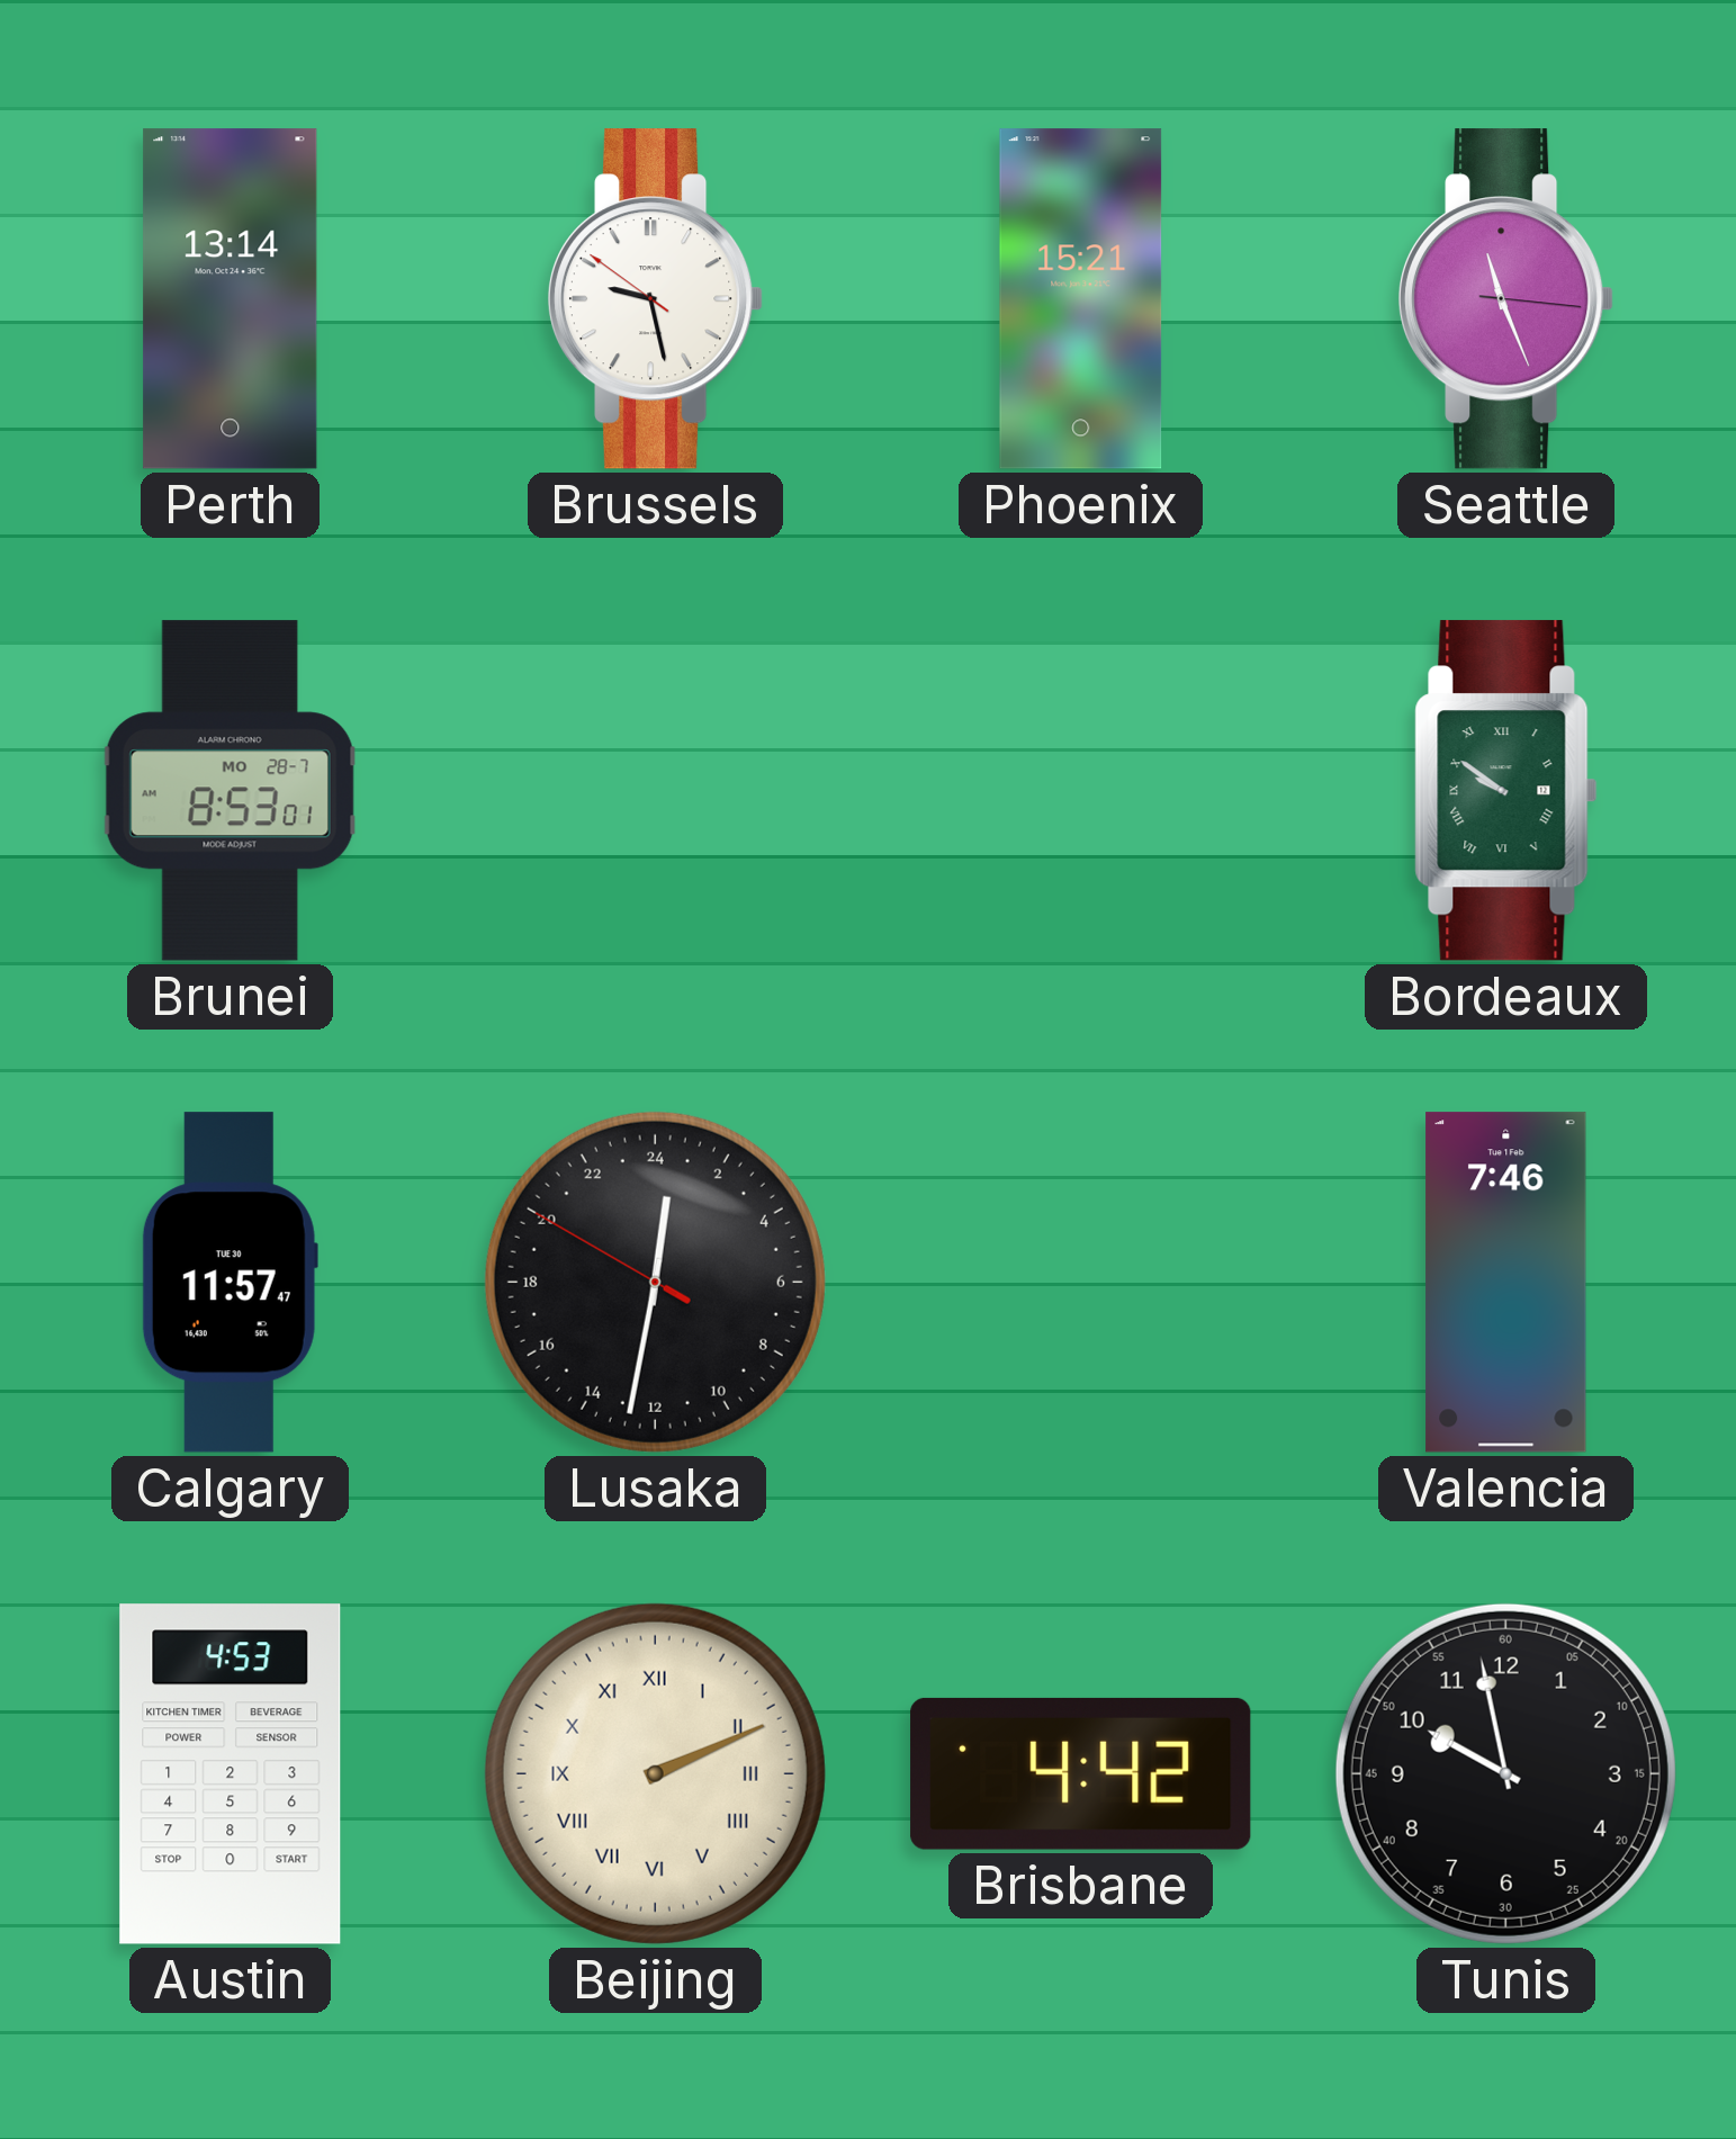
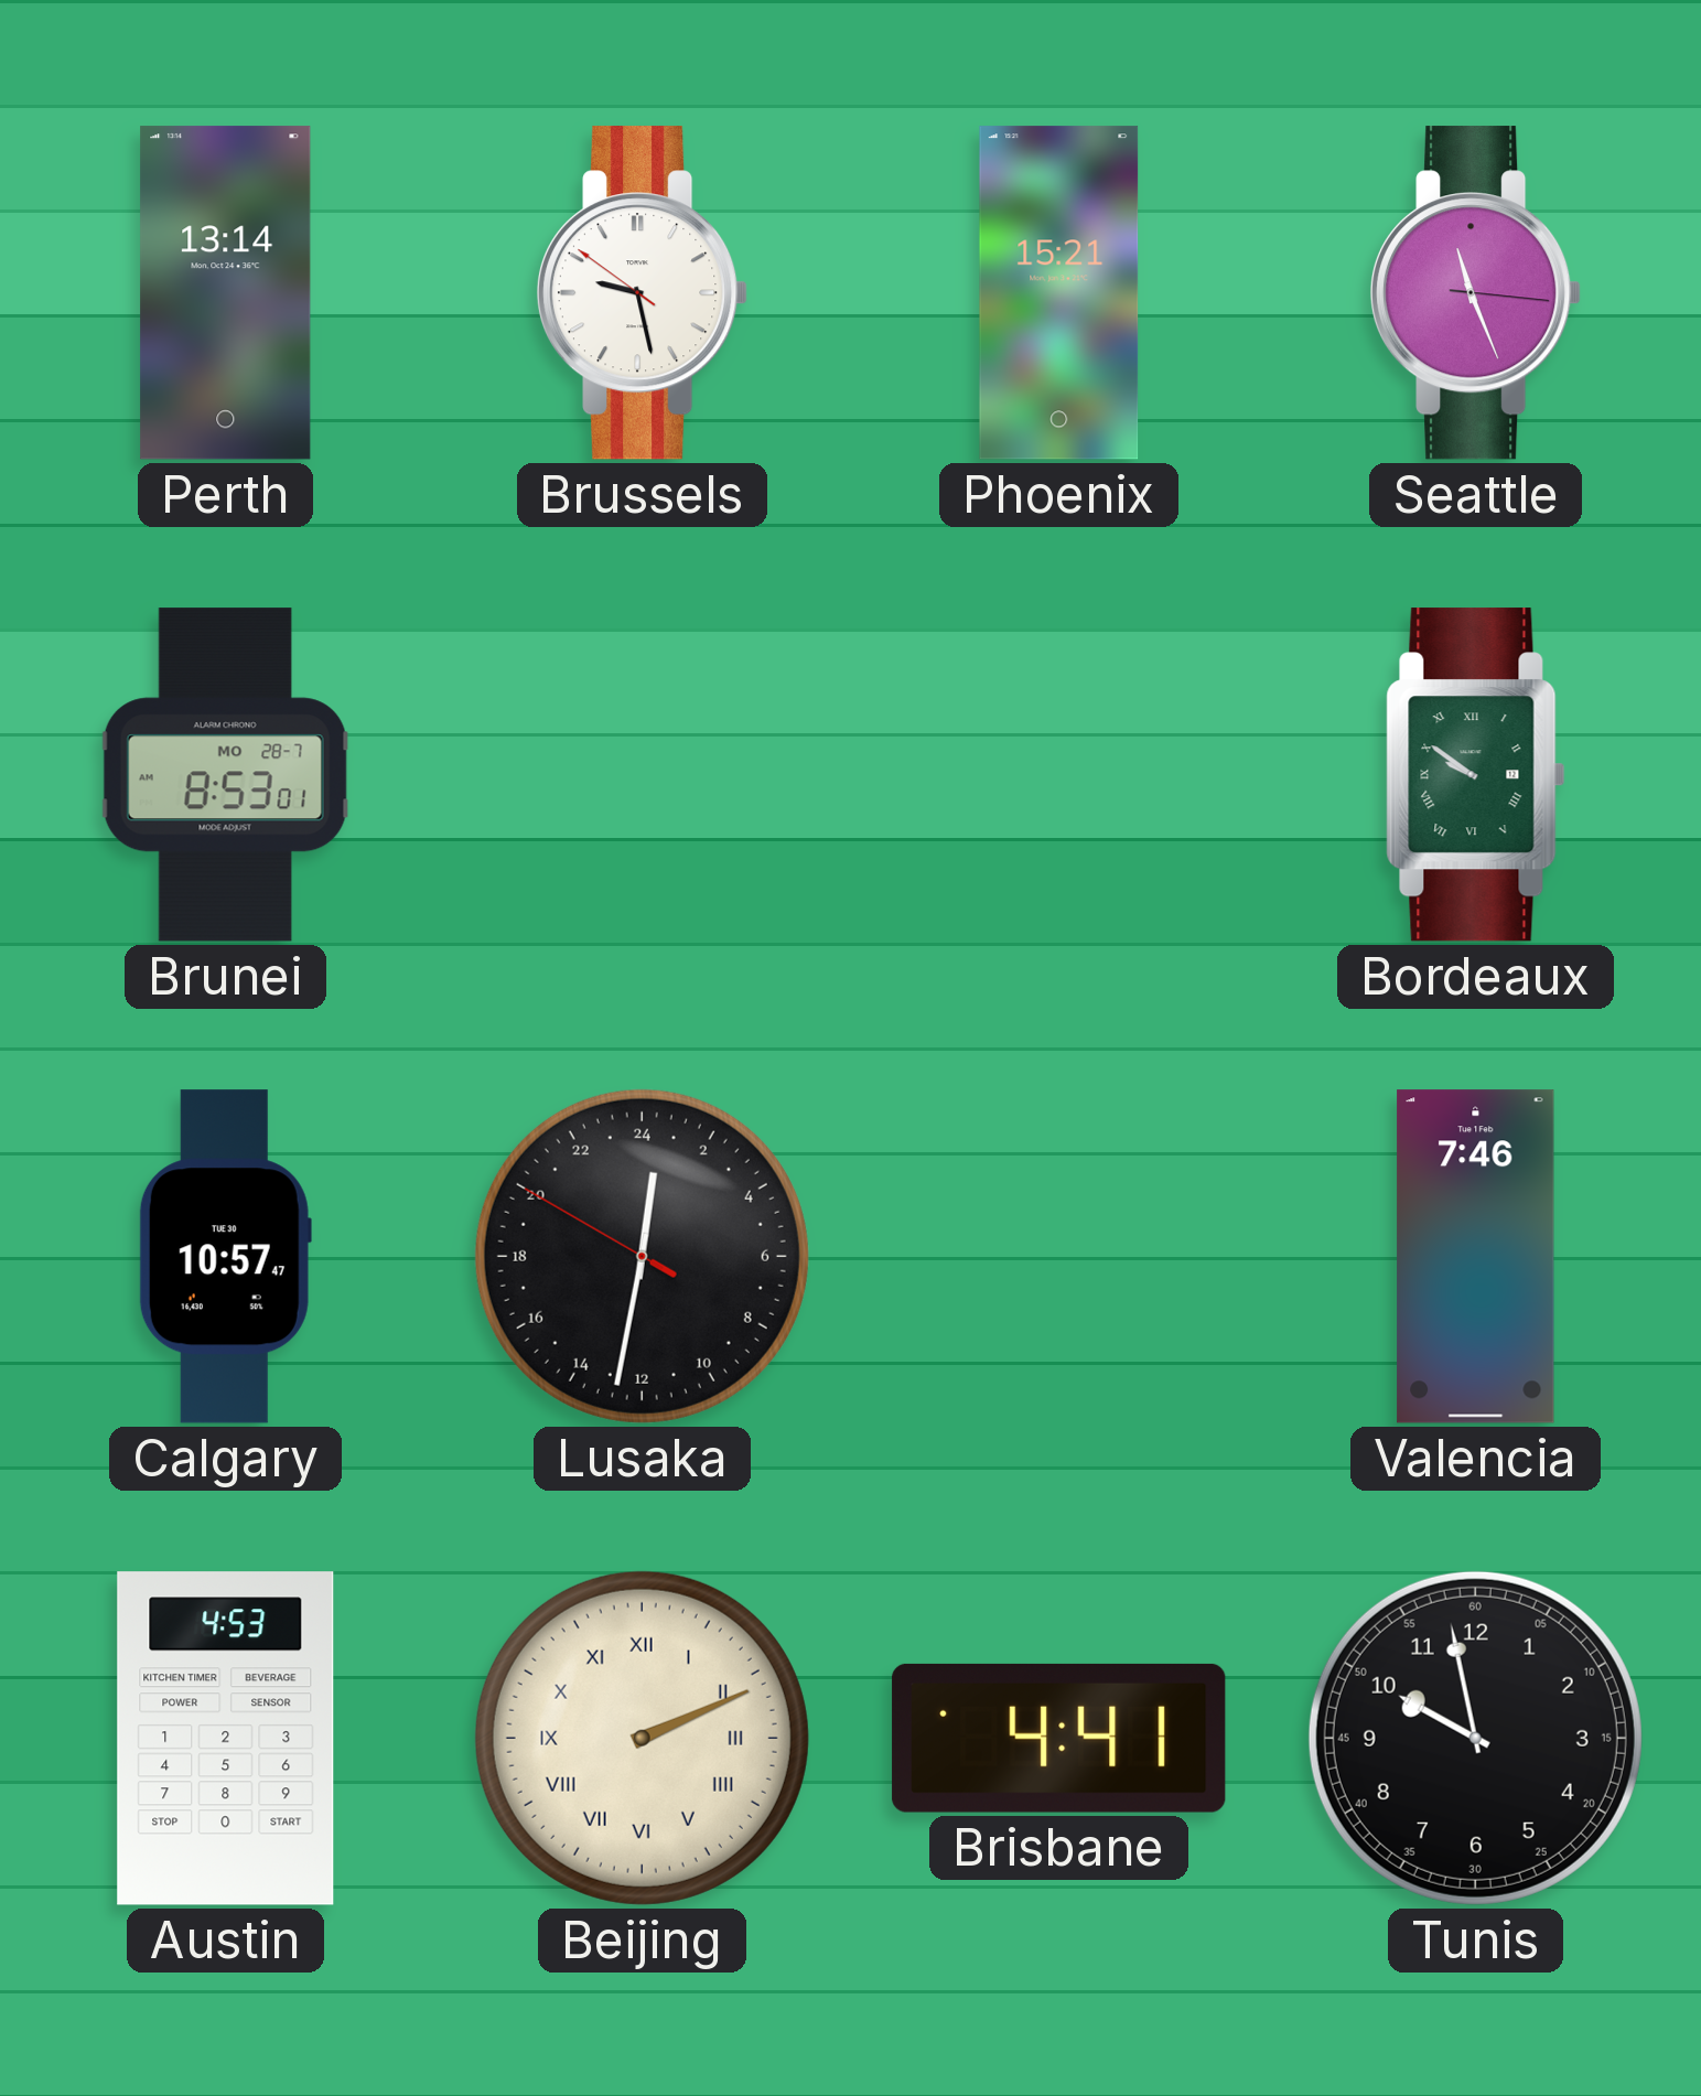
Calgary: 11:57 -> 10:57 (225, 1257)
Brisbane: 4:42 -> 4:41 (1059, 1738)
